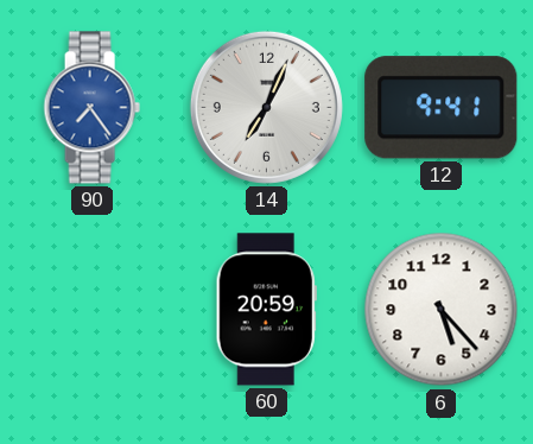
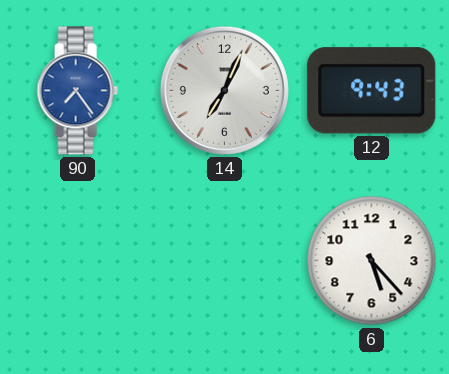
12: 9:41 -> 9:43 (372, 91)
60: 20:59 -> none (266, 310)
